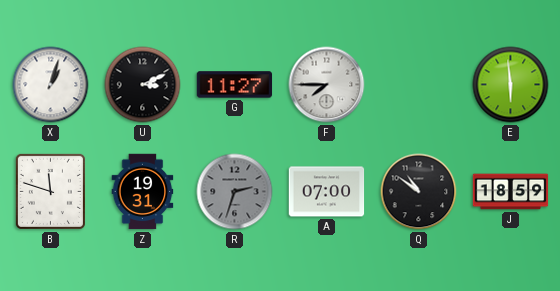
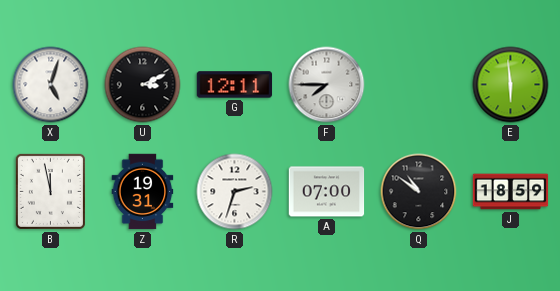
X: 1:03 -> 5:03 (51, 85)
G: 11:27 -> 12:11 (235, 85)
B: 11:48 -> 11:58 (50, 191)
R dial: grey -> white (235, 192)
